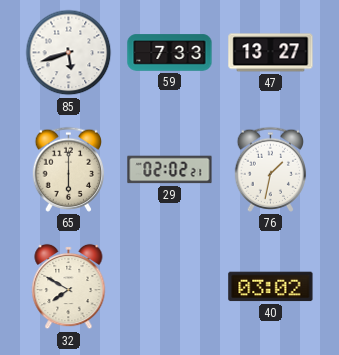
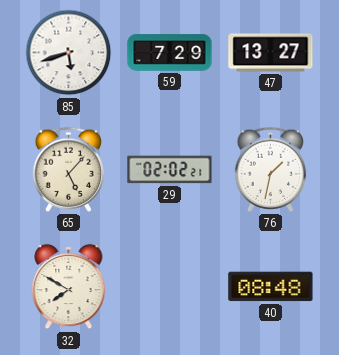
59: 7:33 -> 7:29 (170, 53)
65: 6:00 -> 5:07 (69, 169)
40: 03:02 -> 08:48 (271, 287)
